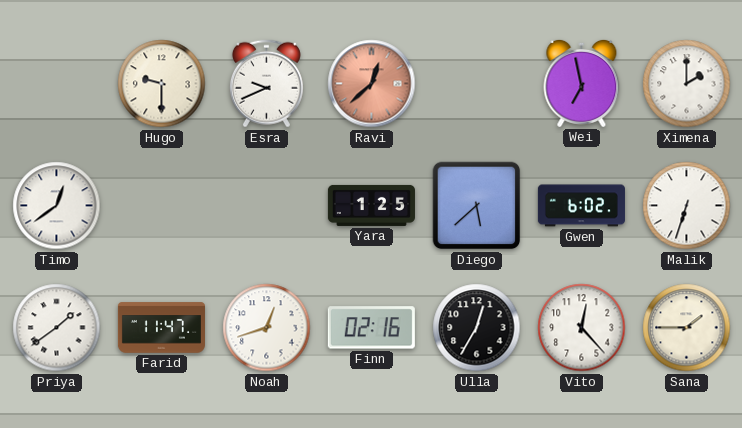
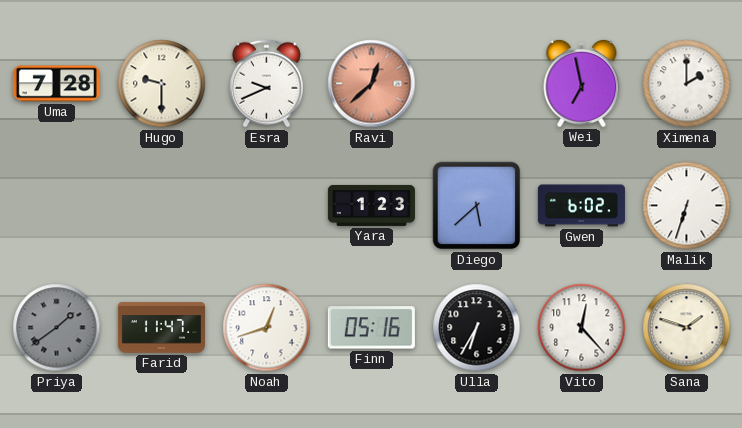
Uma: none -> 7:28 (56, 84)
Timo: 12:39 -> none (57, 206)
Yara: 1:25 -> 1:23 (371, 205)
Priya dial: white -> grey (57, 328)
Finn: 02:16 -> 05:16 (371, 328)
Ulla: 12:35 -> 6:35 (477, 328)
Sana: 1:45 -> 1:48 (687, 328)
